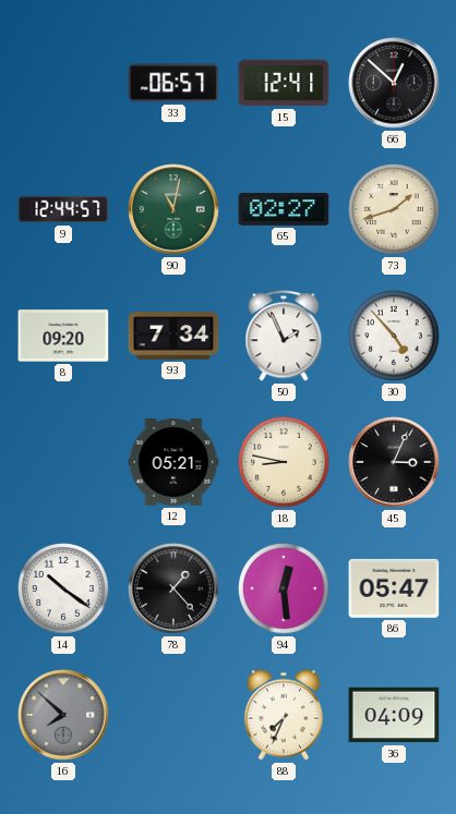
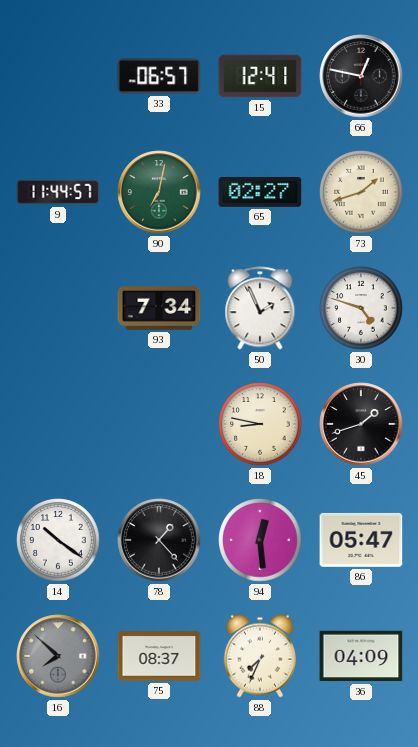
66: 12:52 -> 12:47 (361, 76)
9: 12:44 -> 11:44 (58, 192)
90: 11:02 -> 7:02 (159, 192)
8: 09:20 -> none (63, 336)
30: 4:53 -> 4:48 (361, 308)
12: 05:21 -> none (173, 463)
45: 3:04 -> 1:42 (361, 424)
75: none -> 08:37 (159, 656)
